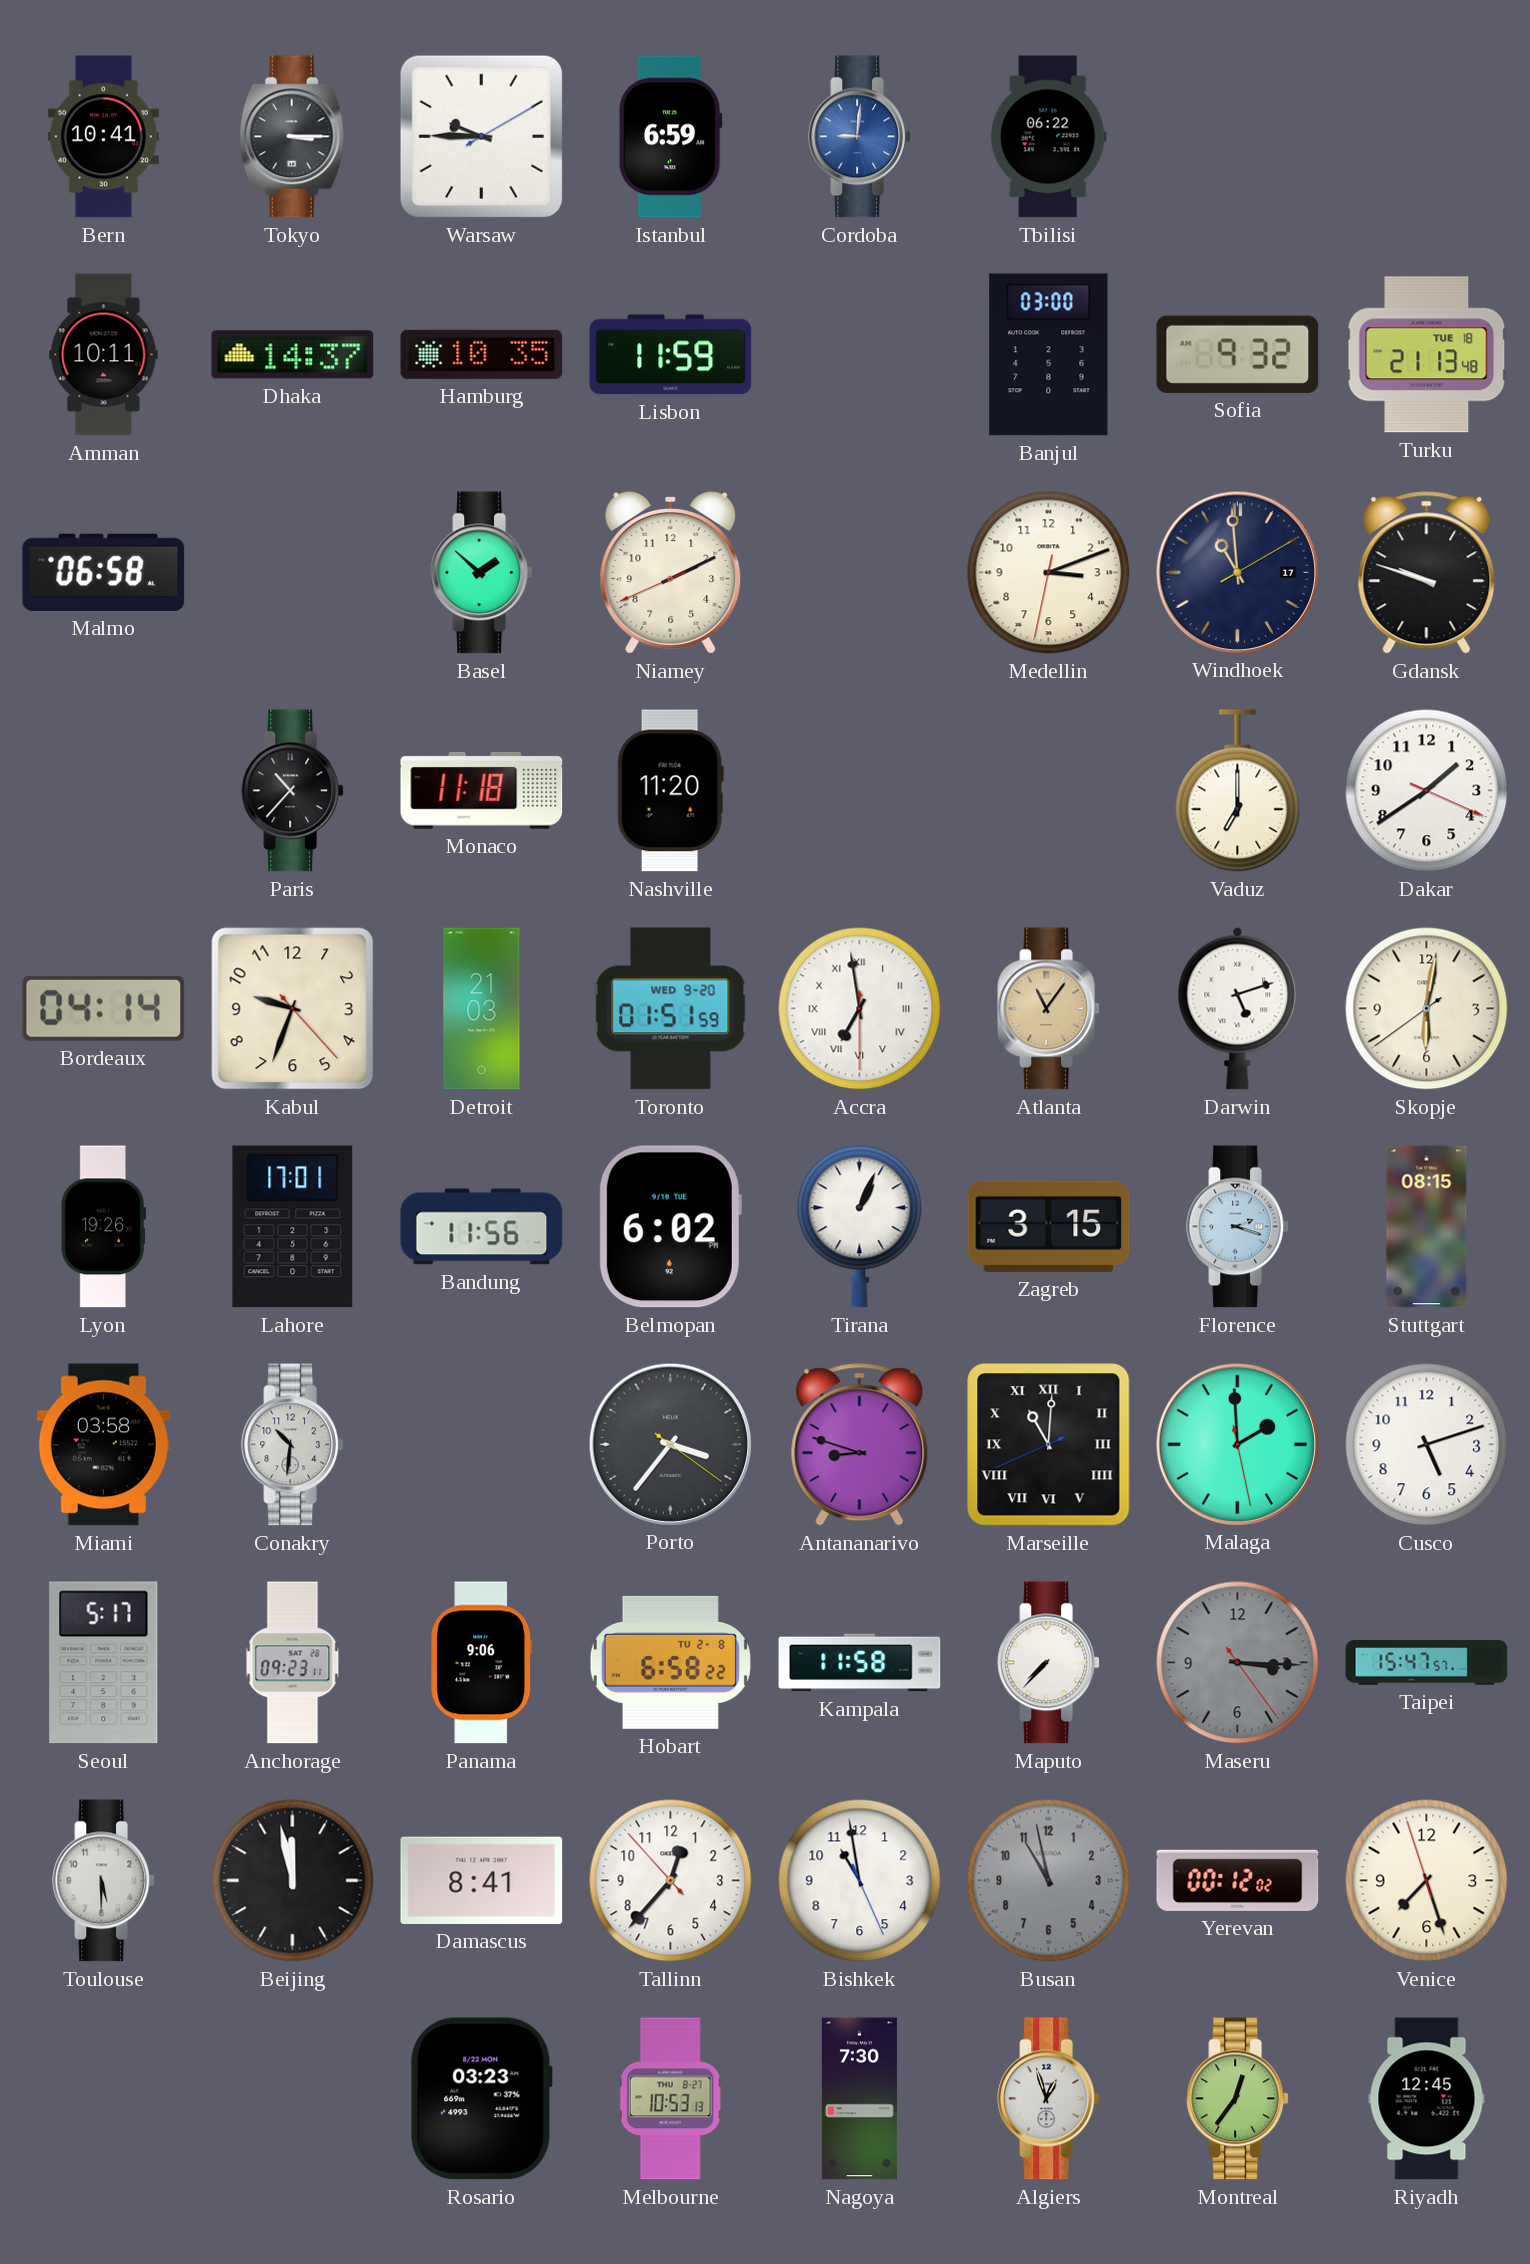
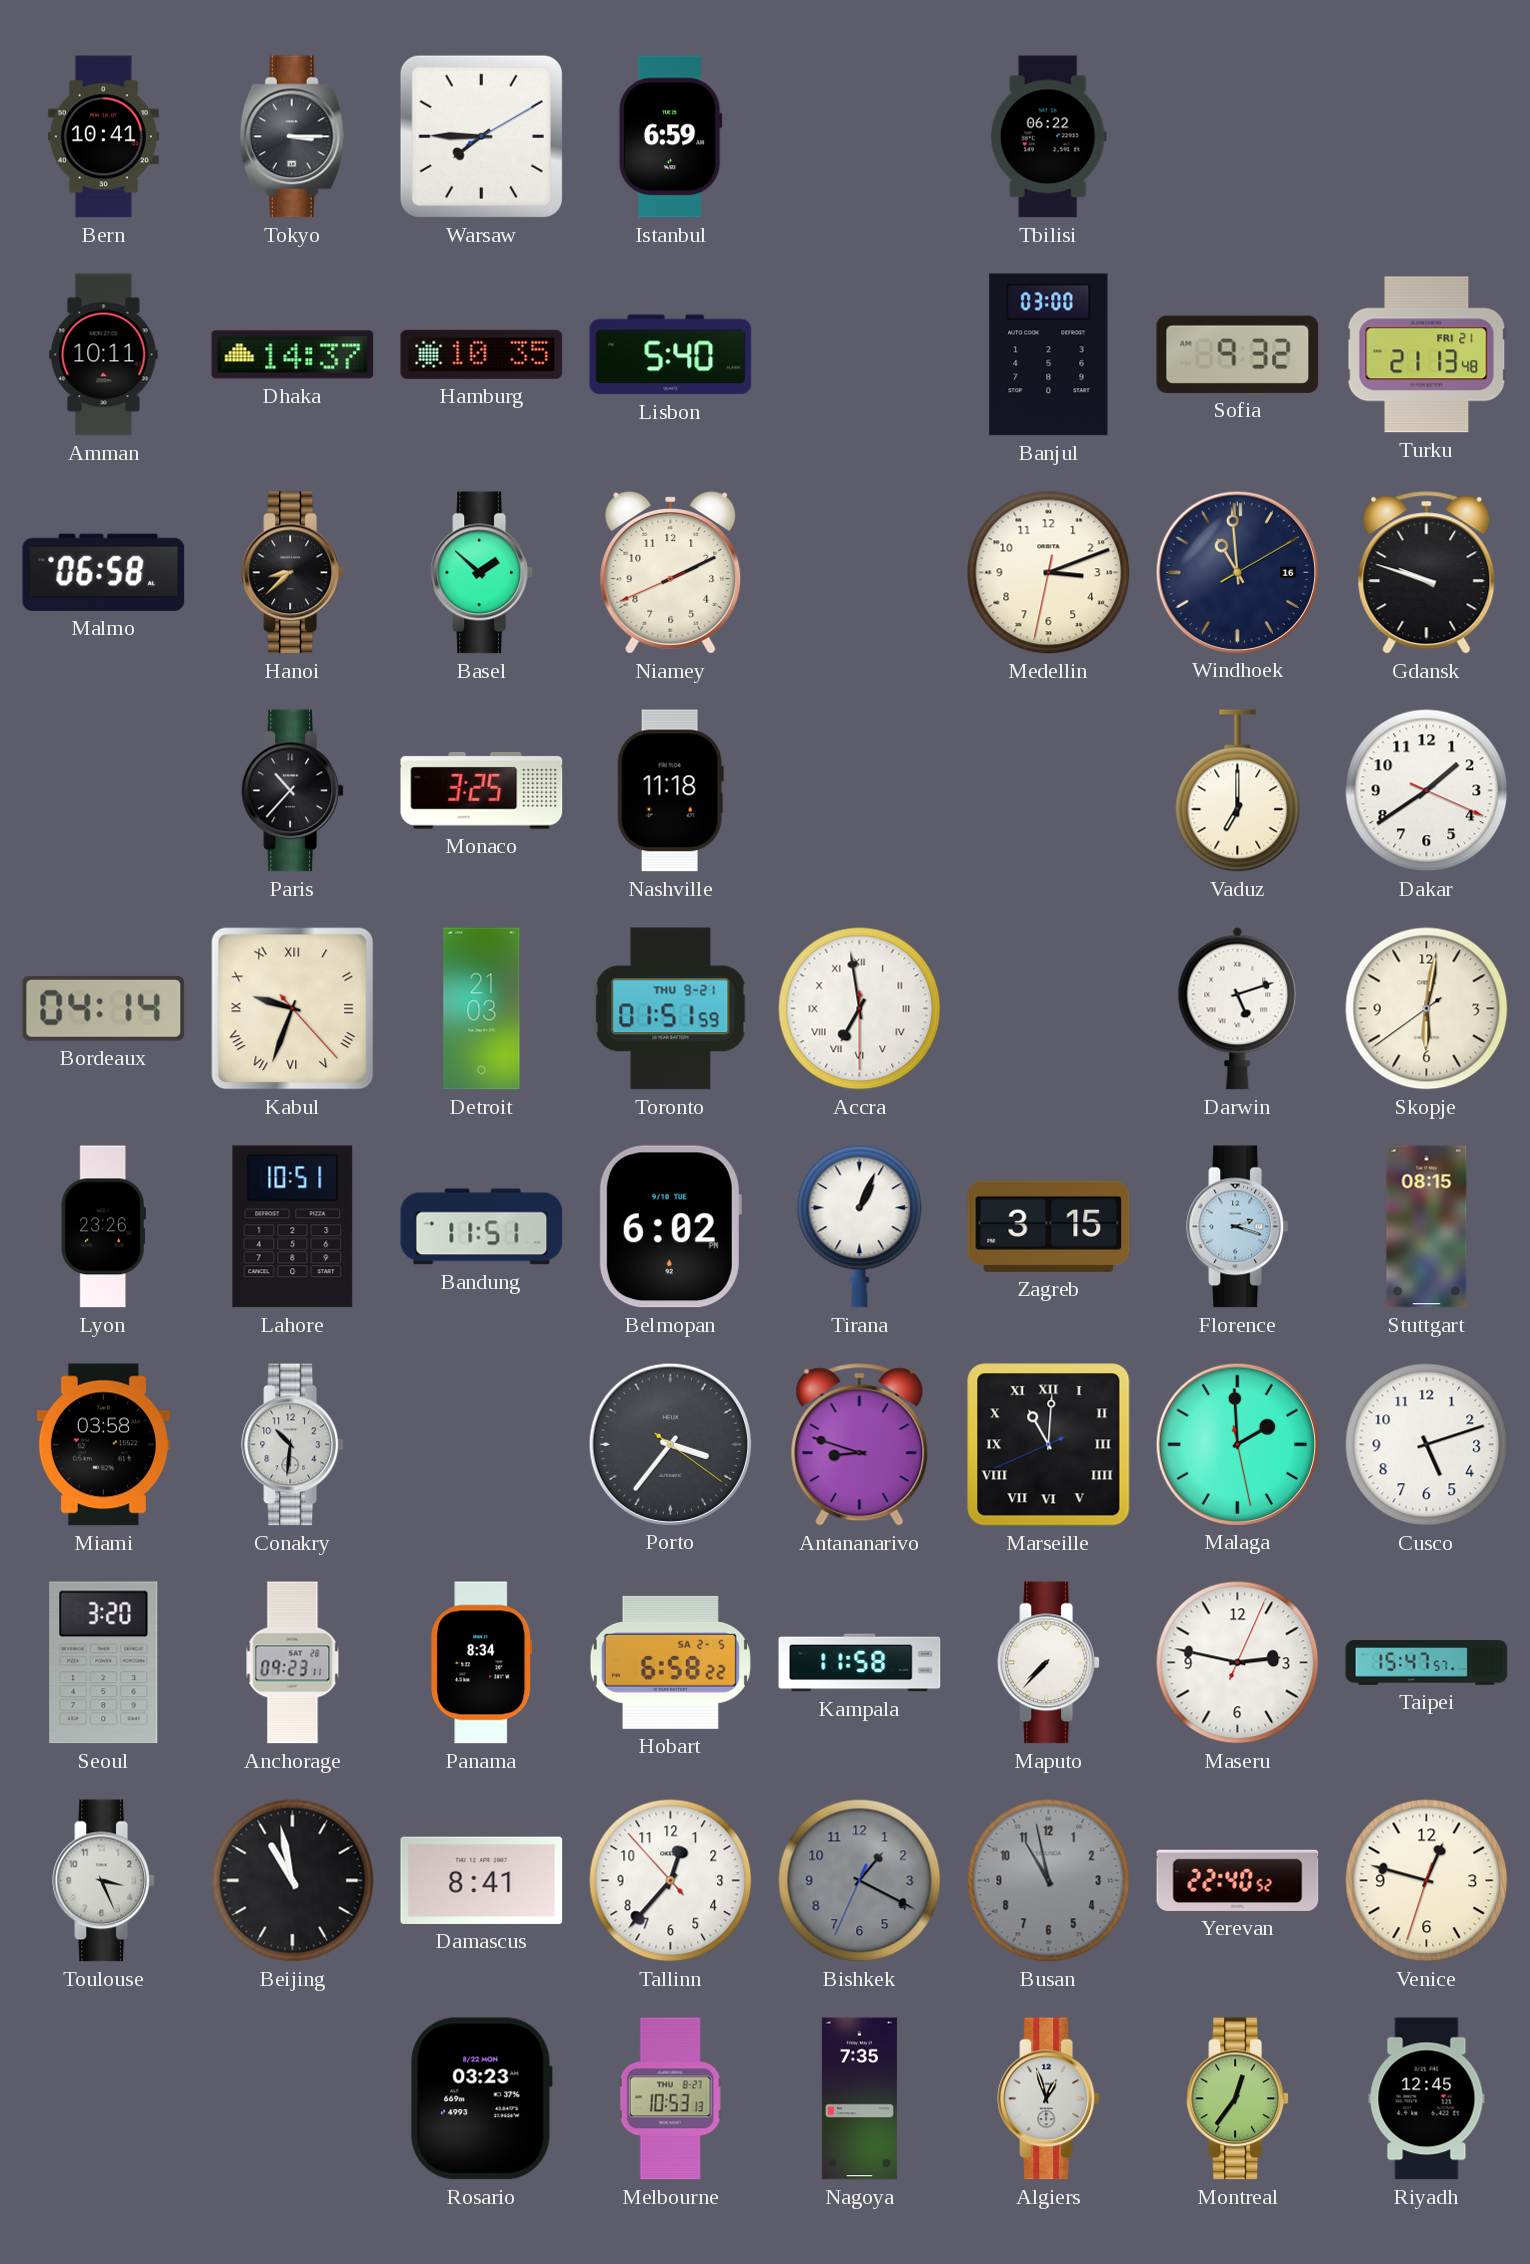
Warsaw: 9:45 -> 7:45 (481, 136)
Cordoba: 9:01 -> none (860, 137)
Lisbon: 11:59 -> 5:40 (671, 355)
Turku date: TUE 18 -> FRI 21 (1427, 355)
Hanoi: none -> 8:38 (293, 573)
Windhoek date: 17 -> 16 (1237, 572)
Monaco: 11:18 -> 3:25 (482, 790)
Nashville: 11:20 -> 11:18 (670, 791)
Kabul numerals: Arabic -> Roman (293, 1009)
Toronto date: WED 9-20 -> THU 9-21 (671, 1009)
Atlanta: 11:06 -> none (1049, 1009)
Lyon: 19:26 -> 23:26 (103, 1227)
Lahore: 17:01 -> 10:51 (293, 1227)
Bandung: 11:56 -> 11:51 (482, 1227)
Seoul: 5:17 -> 3:20 (104, 1663)
Panama: 9:06 -> 8:34 (482, 1663)
Hobart date: TU 2-8 -> SA 2-5 (670, 1662)
Maseru: 3:15 -> 2:47 (1238, 1663)
Maseru dial: grey -> white (1238, 1663)
Toulouse: 5:30 -> 3:26 (104, 1881)
Beijing: 11:58 -> 10:58 (293, 1881)
Bishkek: 10:58 -> 1:19 (860, 1881)
Bishkek dial: white -> grey (860, 1881)
Yerevan: 00:12 -> 22:40 (1238, 1880)
Venice: 7:26 -> 12:47 (1427, 1881)
Nagoya: 7:30 -> 7:35 (859, 2099)
